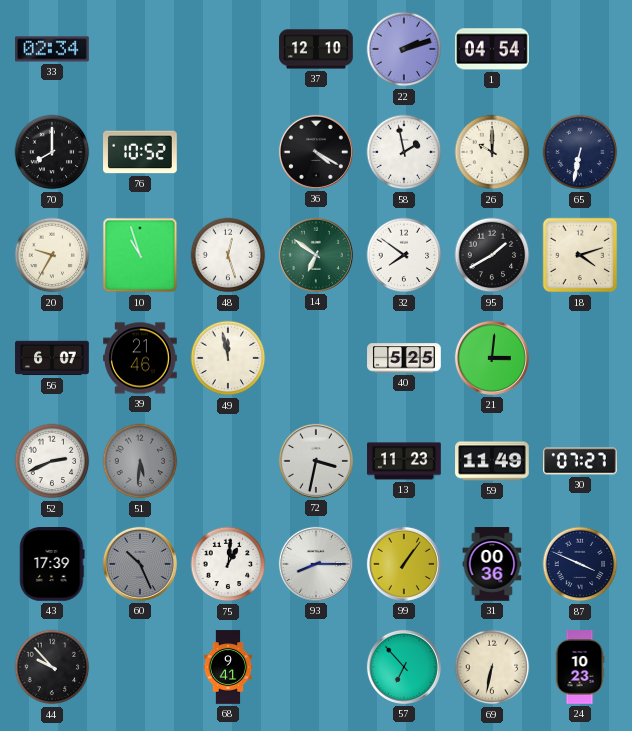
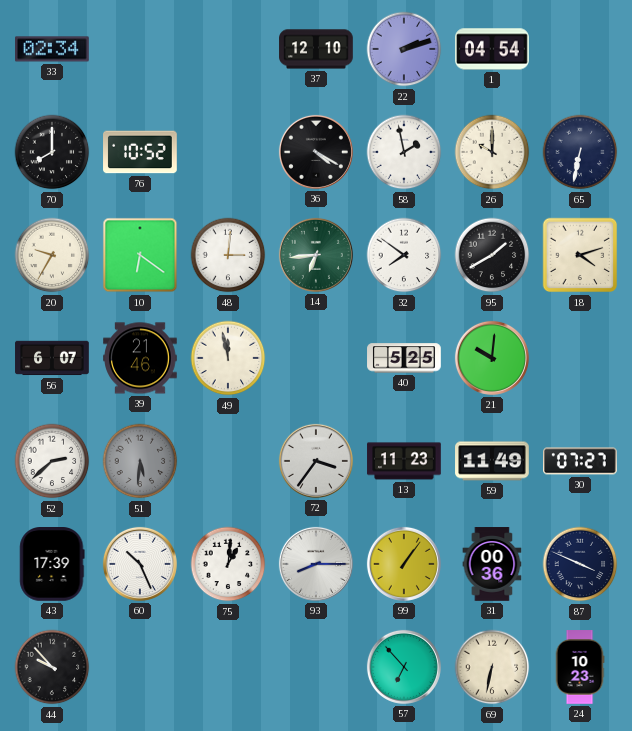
10: 10:57 -> 6:21 (140, 255)
48: 12:27 -> 3:01 (228, 255)
14: 6:51 -> 6:44 (316, 255)
21: 3:01 -> 10:01 (492, 358)
52: 2:41 -> 2:38 (52, 461)
72: 3:32 -> 3:36 (316, 461)
60 dial: grey -> white (140, 564)
68: 9:41 -> none (228, 667)
